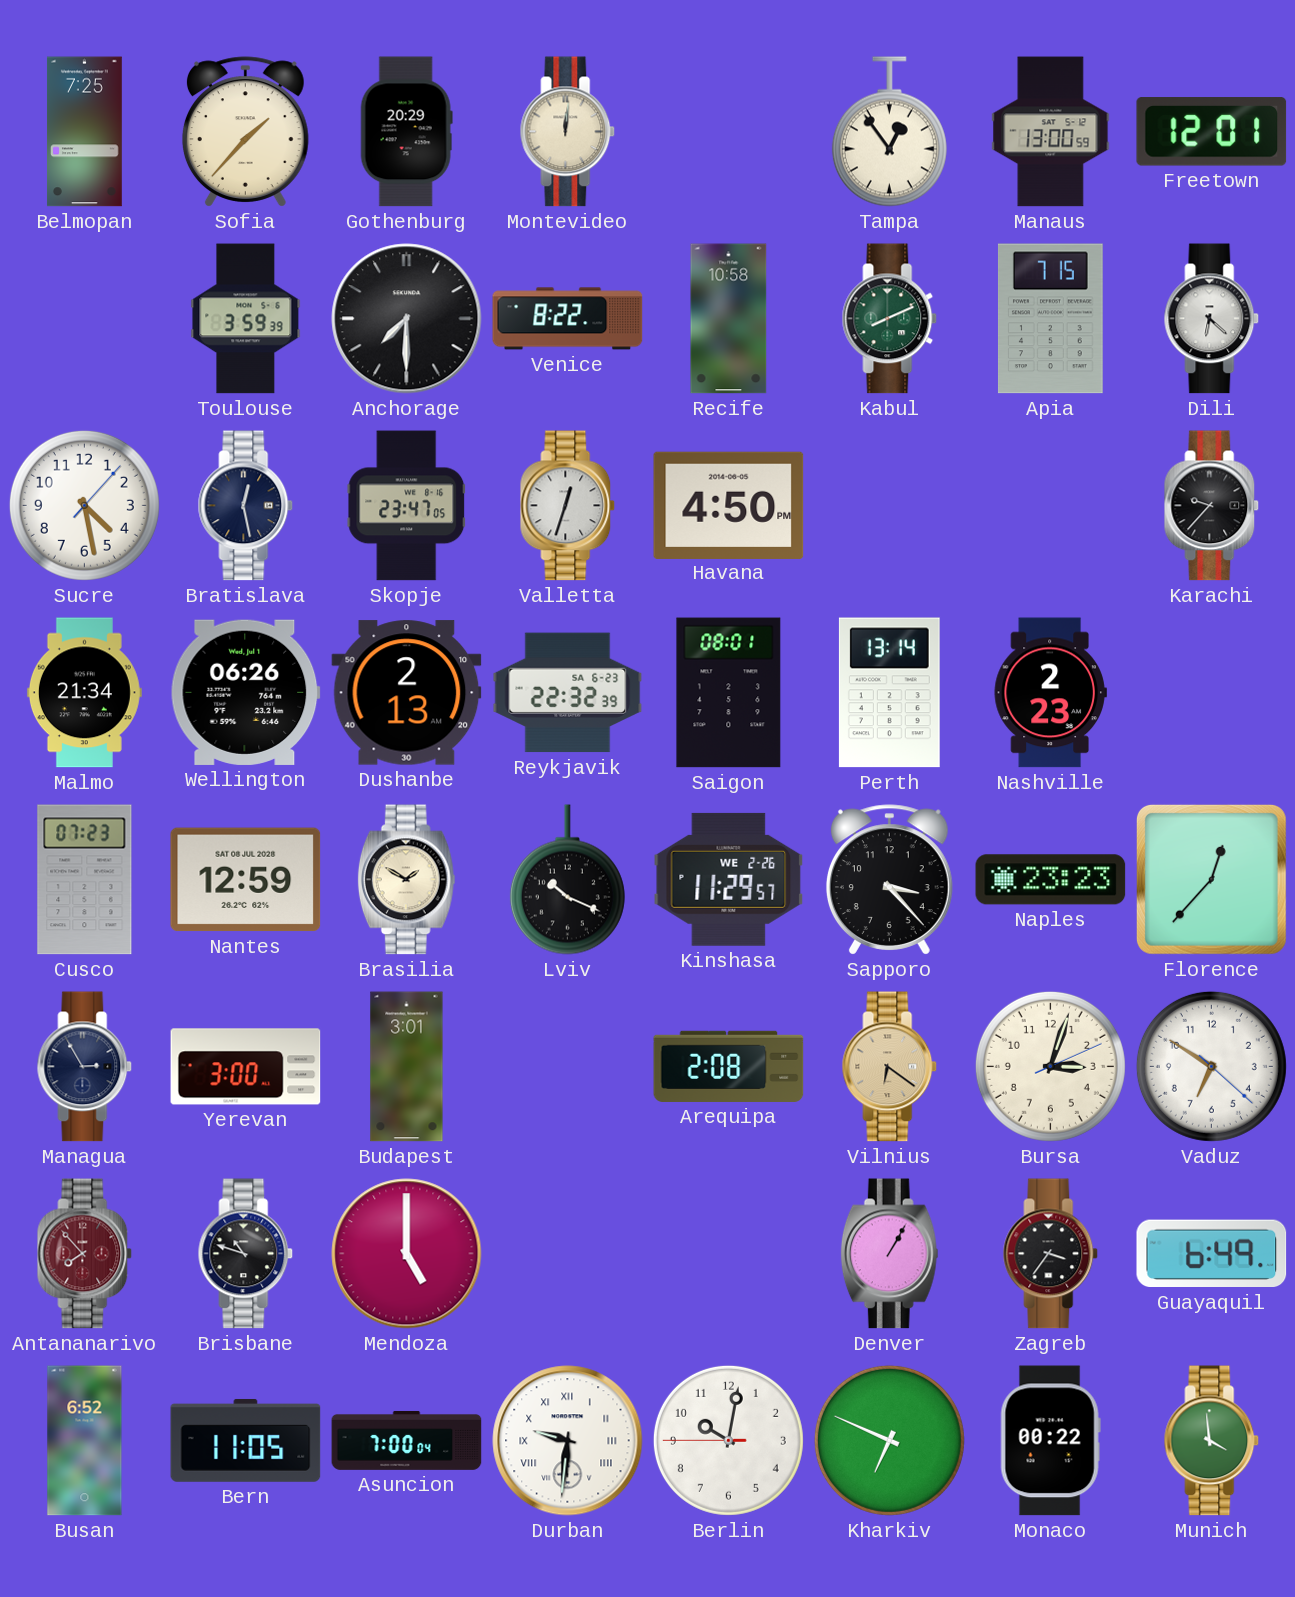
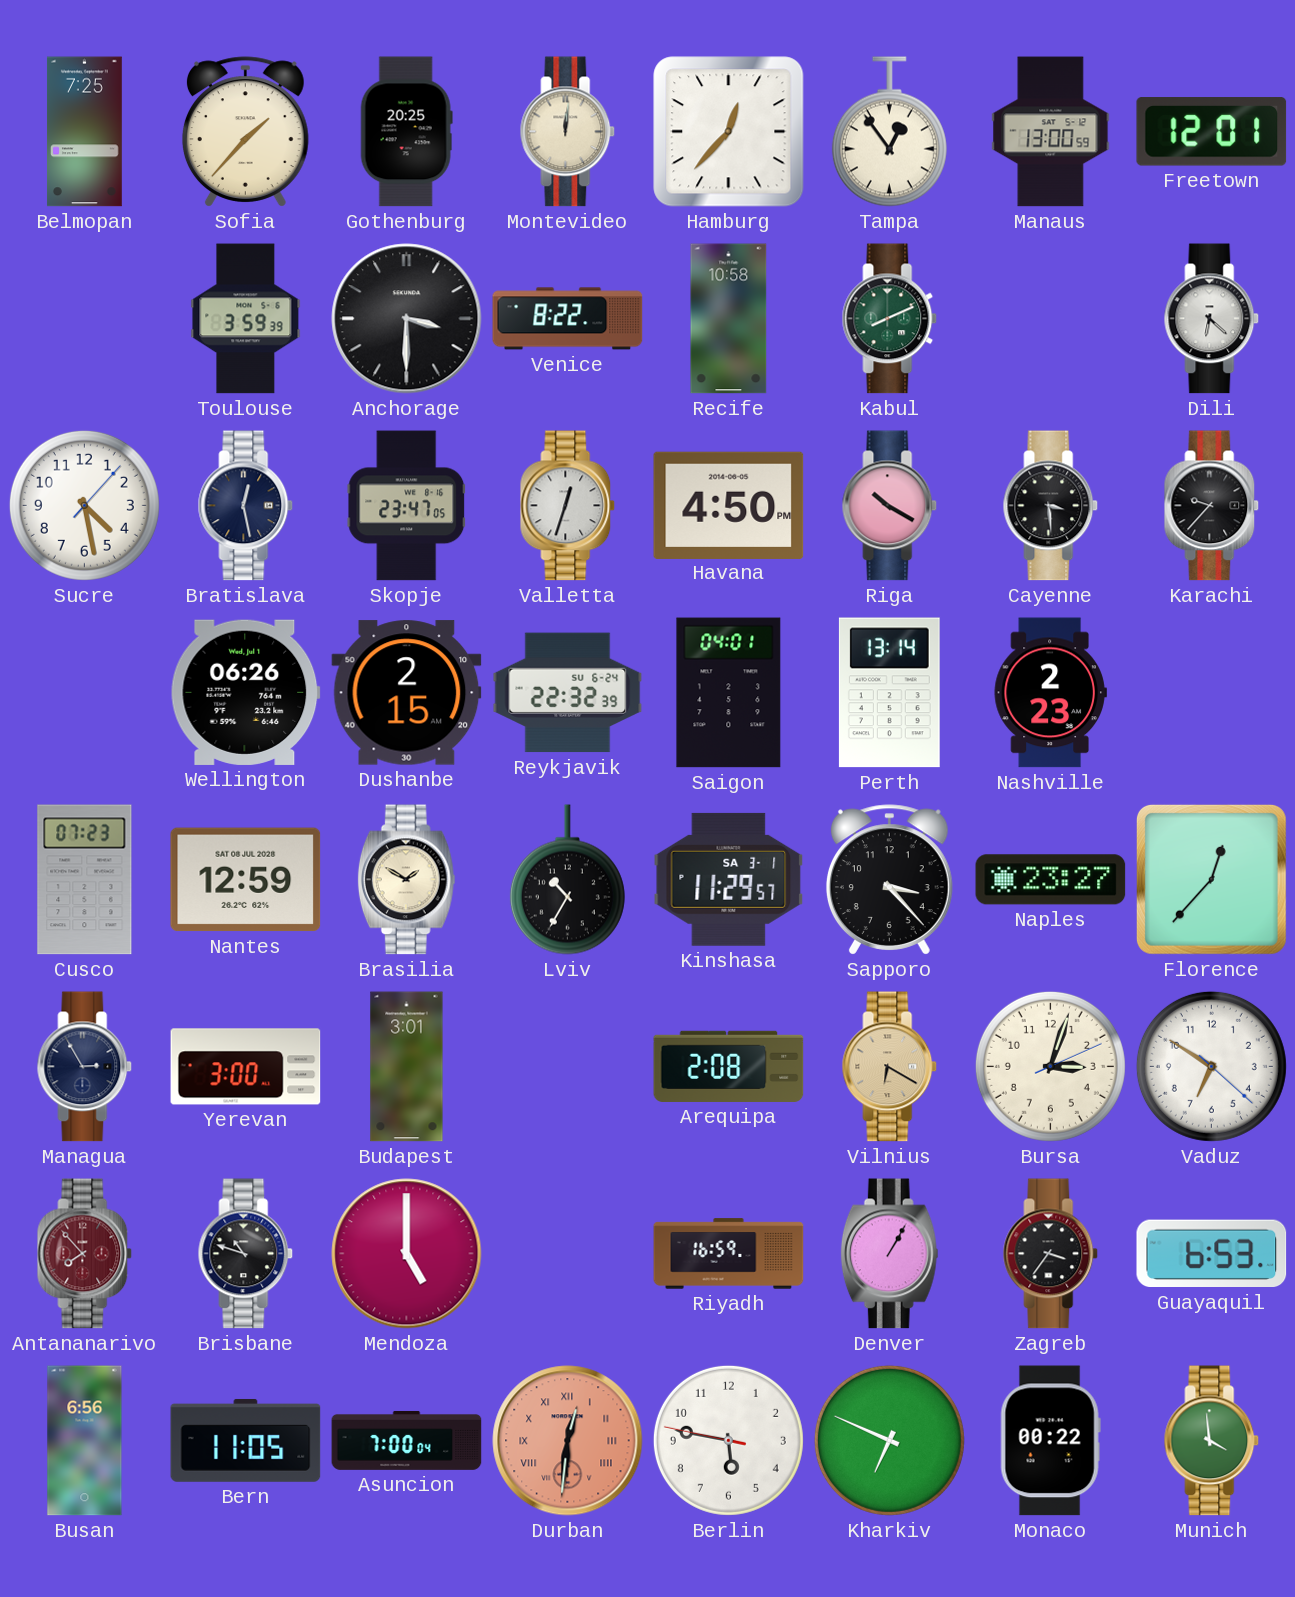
Gothenburg: 20:29 -> 20:25 (406, 132)
Hamburg: none -> 12:37 (729, 132)
Anchorage: 7:30 -> 3:30 (407, 319)
Apia: 7:15 -> none (1050, 319)
Riga: none -> 10:20 (890, 506)
Cayenne: none -> 3:29 (1051, 506)
Malmo: 21:34 -> none (84, 693)
Dushanbe: 2:13 -> 2:15 (407, 693)
Reykjavik date: SA 6-23 -> SU 6-24 (568, 693)
Saigon: 08:01 -> 04:01 (729, 693)
Lviv: 10:19 -> 10:35 (567, 880)
Kinshasa date: WE 2-26 -> SA 3-1 (729, 879)
Naples: 23:23 -> 23:27 (1051, 880)
Vilnius: 6:21 -> 6:20 (890, 1067)
Riyadh: none -> 16:59 (729, 1254)
Guayaquil: 6:49 -> 6:53 (1212, 1254)
Busan: 6:52 -> 6:56 (85, 1441)
Durban: 9:31 -> 12:31 (568, 1441)
Durban dial: white -> salmon (568, 1441)
Berlin: 10:01 -> 5:46 (728, 1440)
